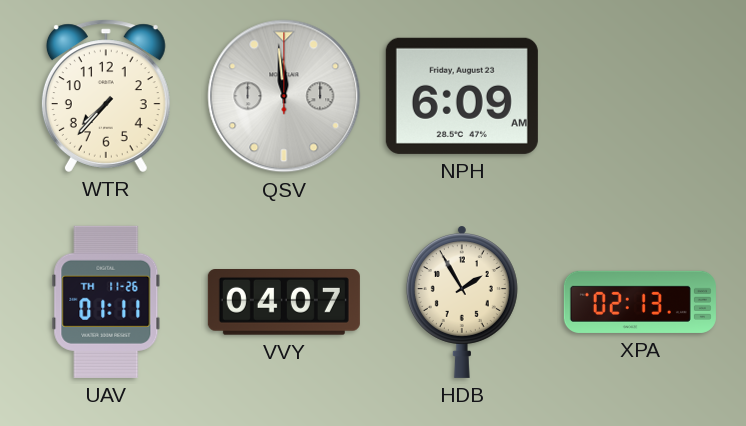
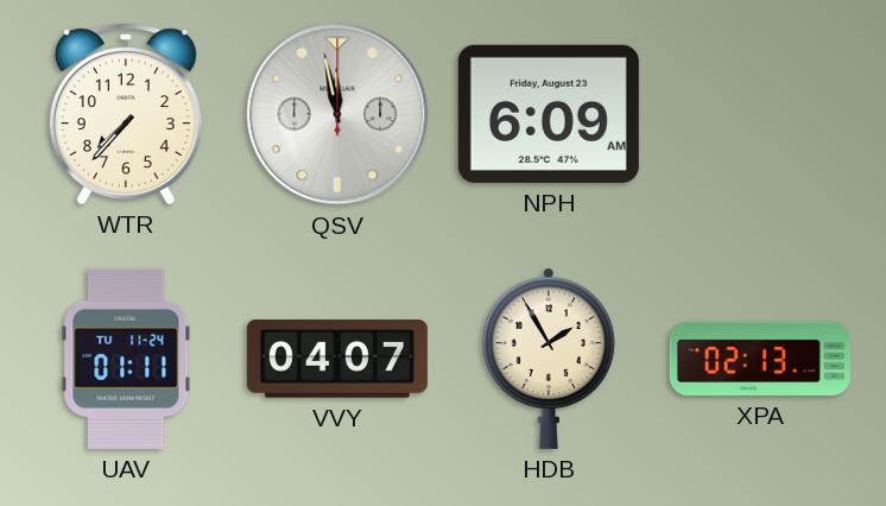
QSV: 11:59 -> 11:58 (337, 114)
UAV date: TH 11-26 -> TU 11-24 (126, 359)
